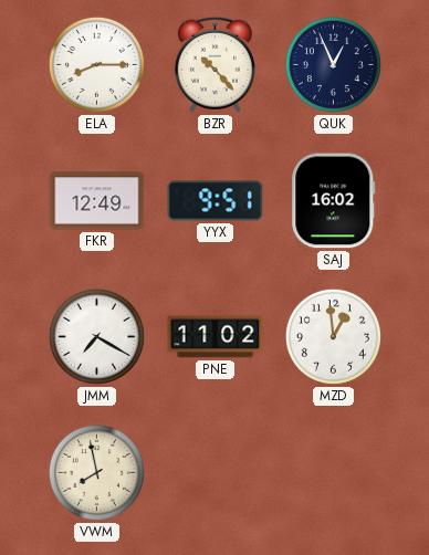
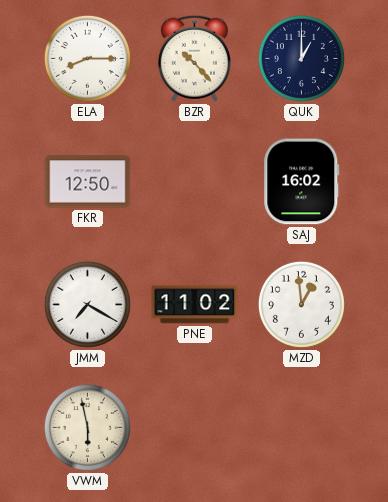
QUK: 12:56 -> 1:00 (301, 58)
FKR: 12:49 -> 12:50 (88, 182)
YYX: 9:51 -> none (216, 201)
VWM: 7:58 -> 5:58 (87, 427)
